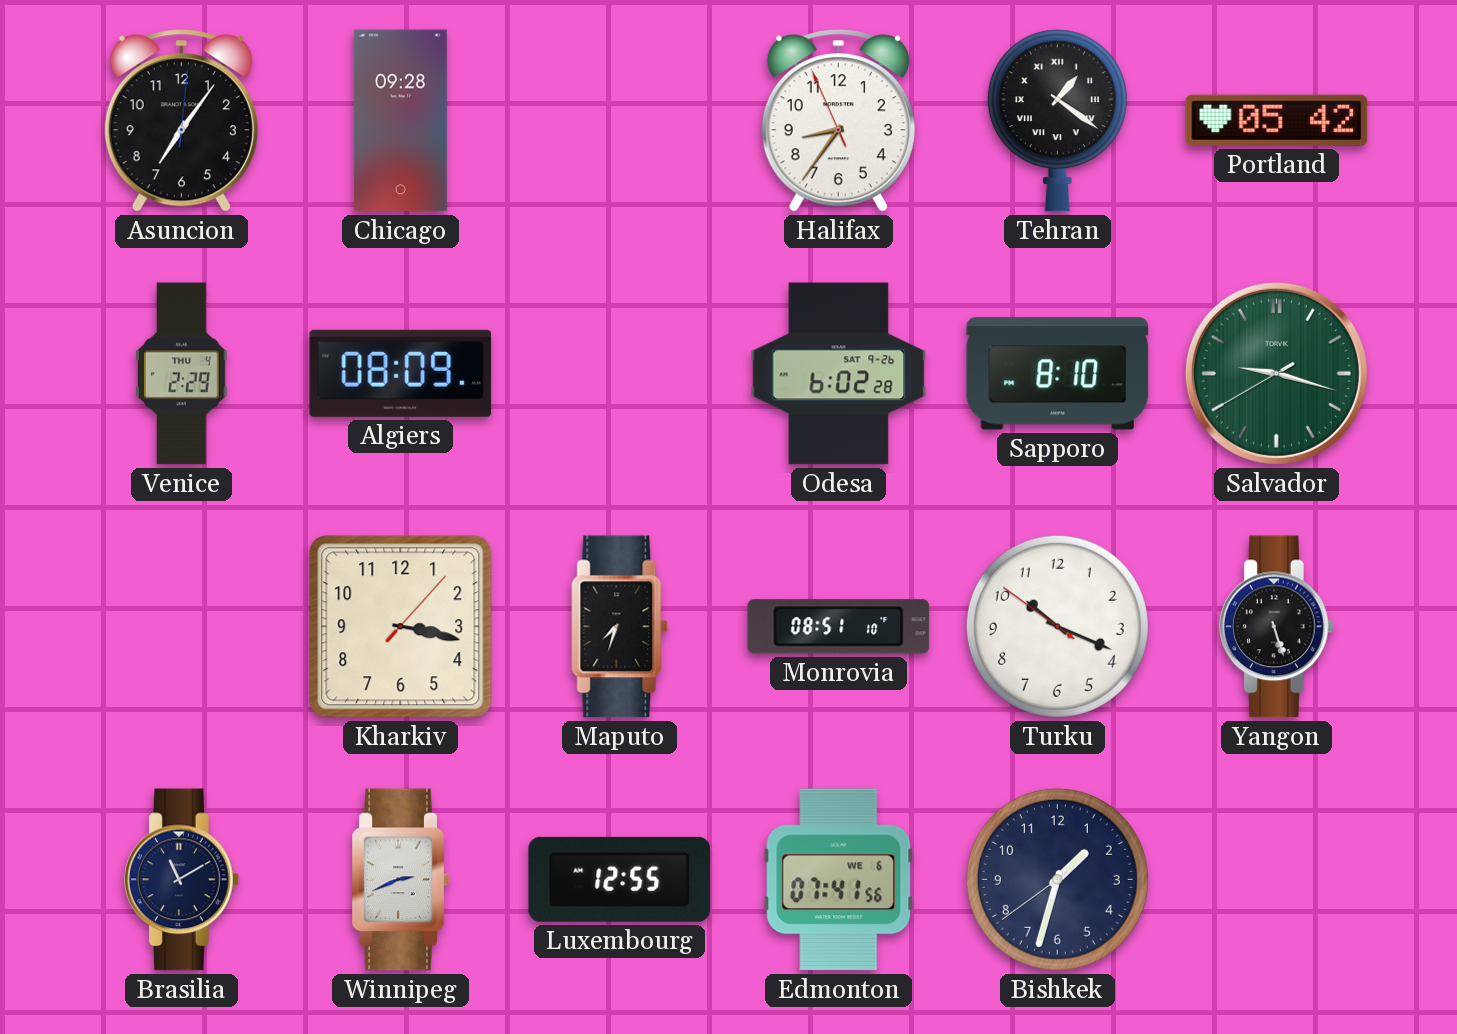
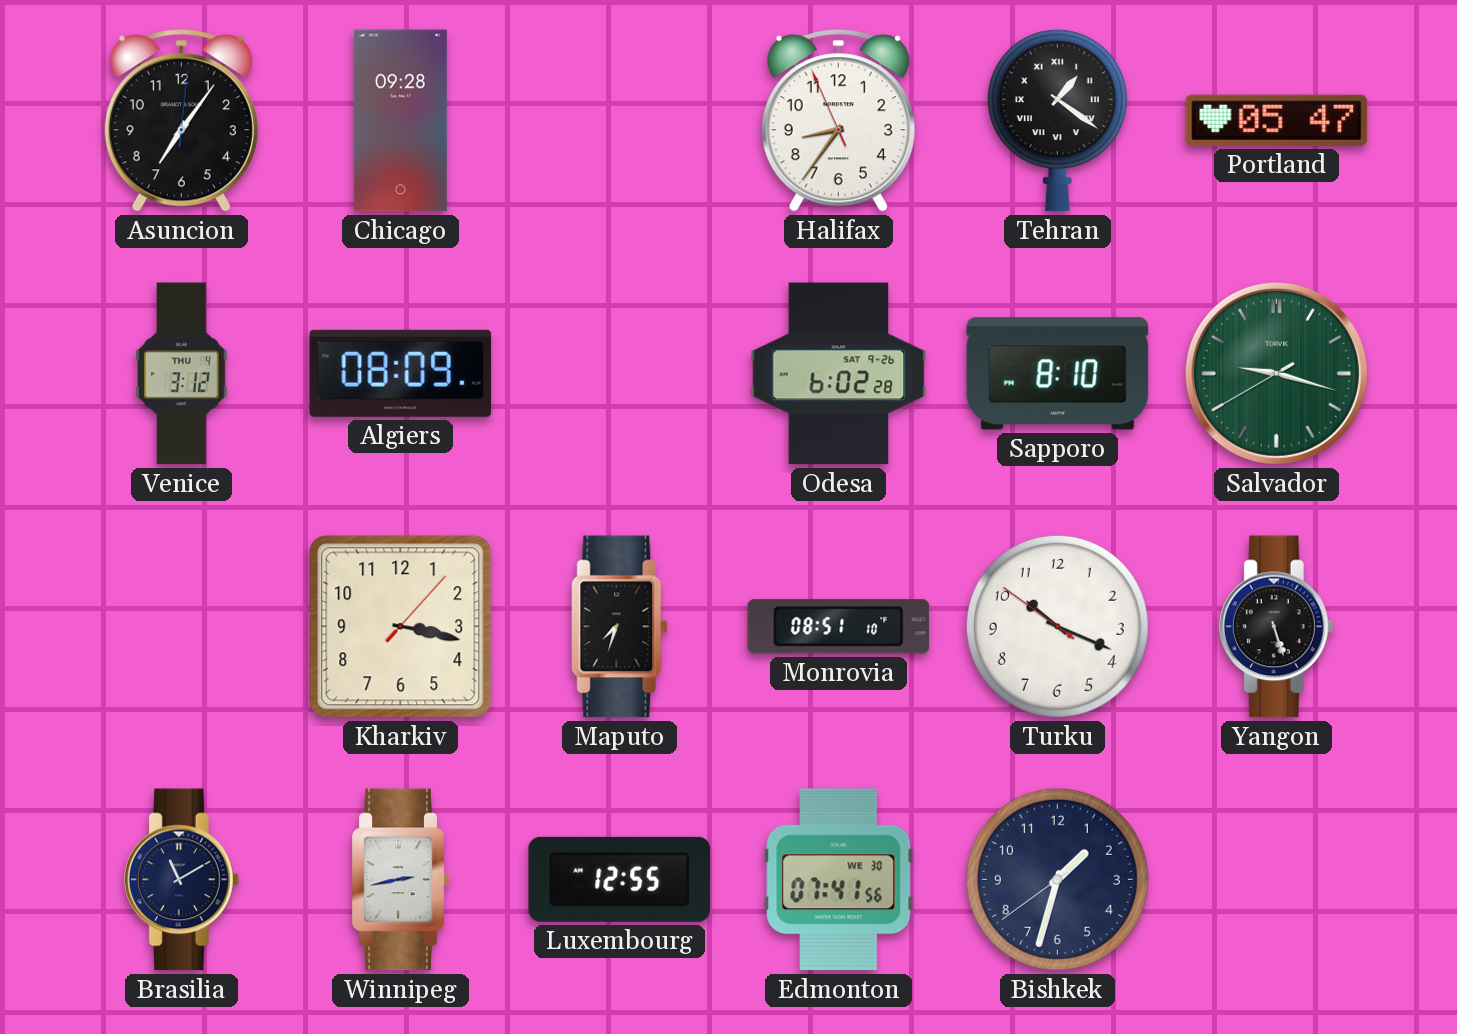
Portland: 05:42 -> 05:47 (1277, 120)
Venice: 2:29 -> 3:12 (182, 374)
Winnipeg: 2:41 -> 2:43 (400, 880)
Edmonton date: WE 6 -> WE 30 (839, 880)
